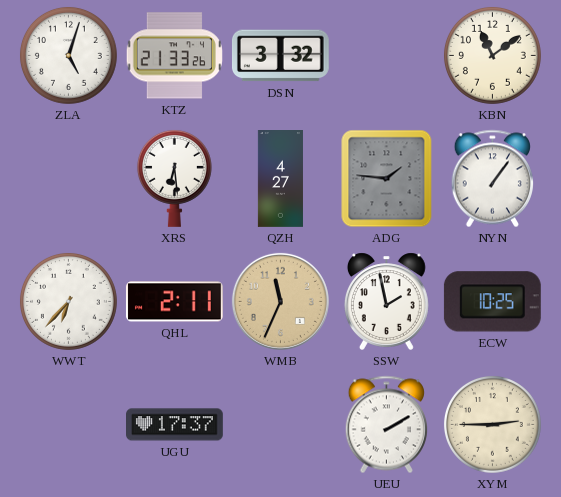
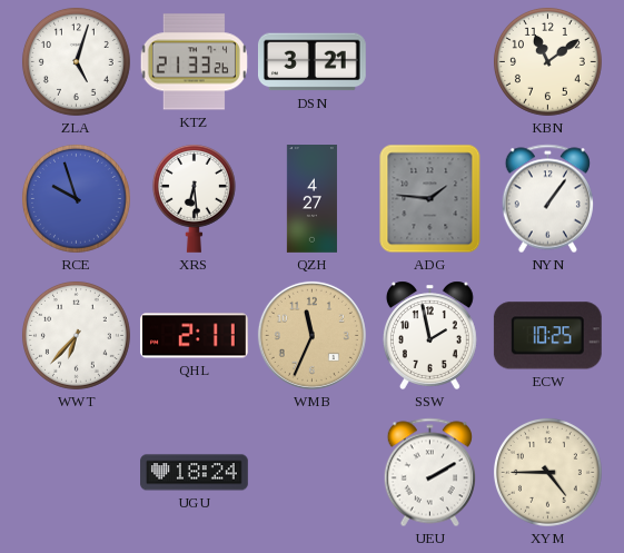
DSN: 3:32 -> 3:21 (311, 62)
RCE: none -> 9:57 (76, 198)
UGU: 17:37 -> 18:24 (195, 473)
XYM: 2:45 -> 4:45 (547, 472)
